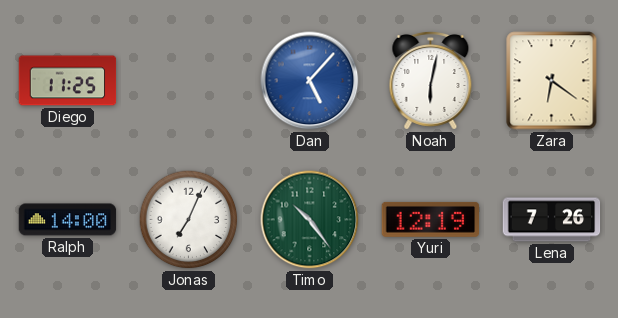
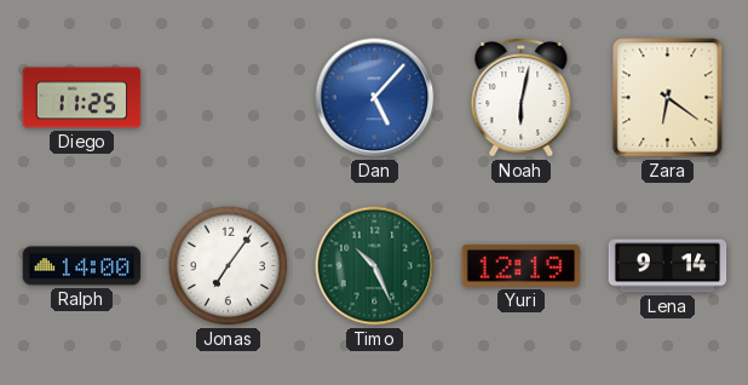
Jonas: 7:04 -> 7:06 (229, 266)
Timo: 10:24 -> 10:26 (375, 266)
Lena: 7:26 -> 9:14 (668, 266)
